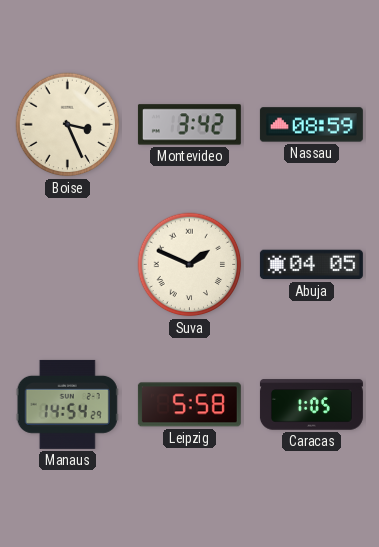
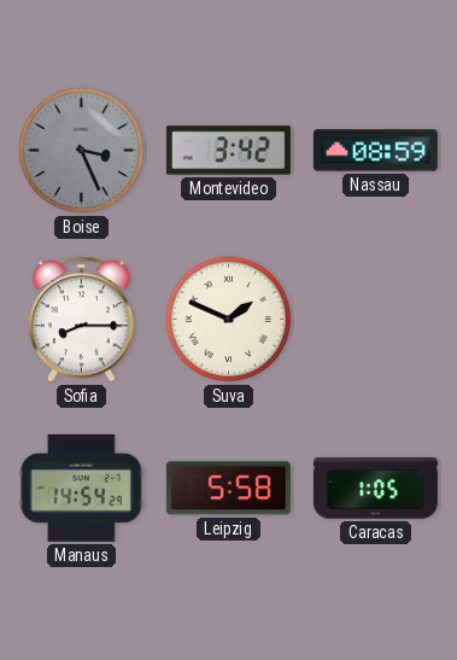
Boise dial: cream -> grey (82, 151)
Sofia: none -> 8:15 (81, 320)
Abuja: 04:05 -> none (311, 265)
